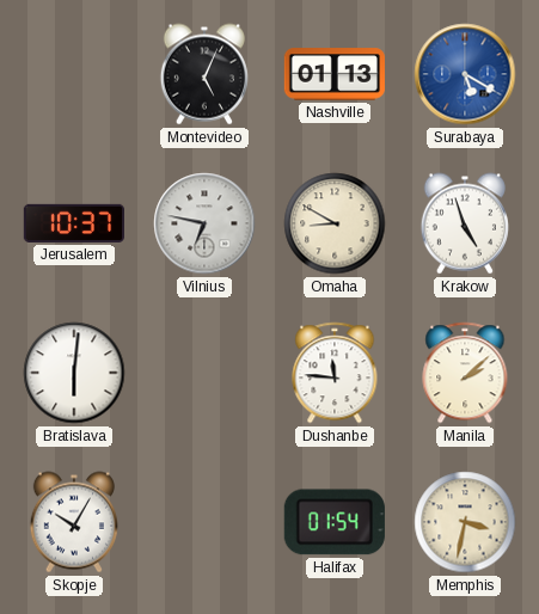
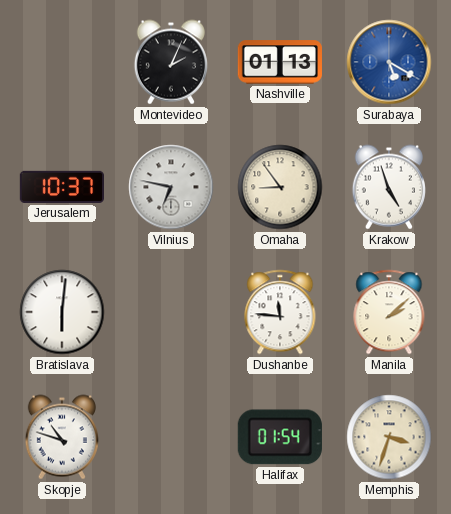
Montevideo: 5:04 -> 2:04 (171, 62)
Omaha: 8:50 -> 8:54 (280, 187)
Skopje: 10:05 -> 10:48 (62, 437)
Memphis: 3:32 -> 3:33 (389, 437)
